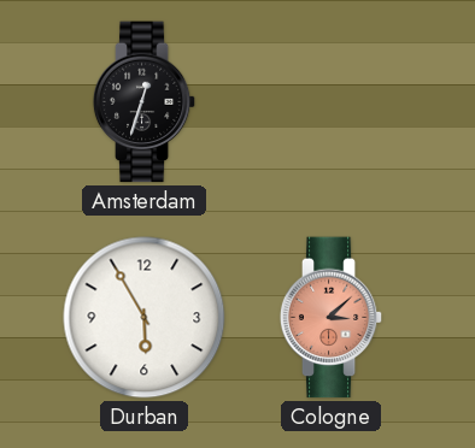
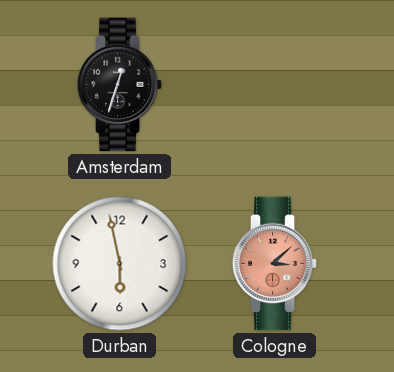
Durban: 5:55 -> 5:58 (120, 264)
